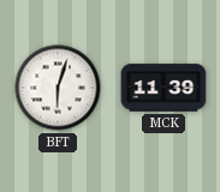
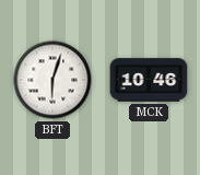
MCK: 11:39 -> 10:46 (149, 80)
